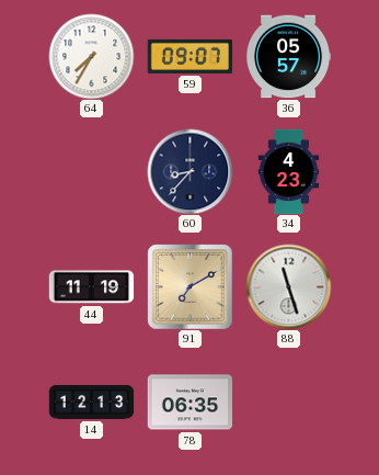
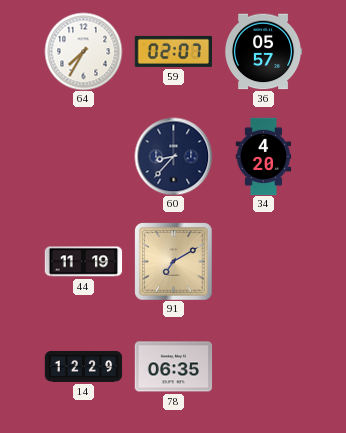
59: 09:07 -> 02:07 (173, 51)
34: 4:23 -> 4:20 (264, 156)
88: 11:27 -> none (288, 286)
14: 12:13 -> 12:29 (83, 366)
